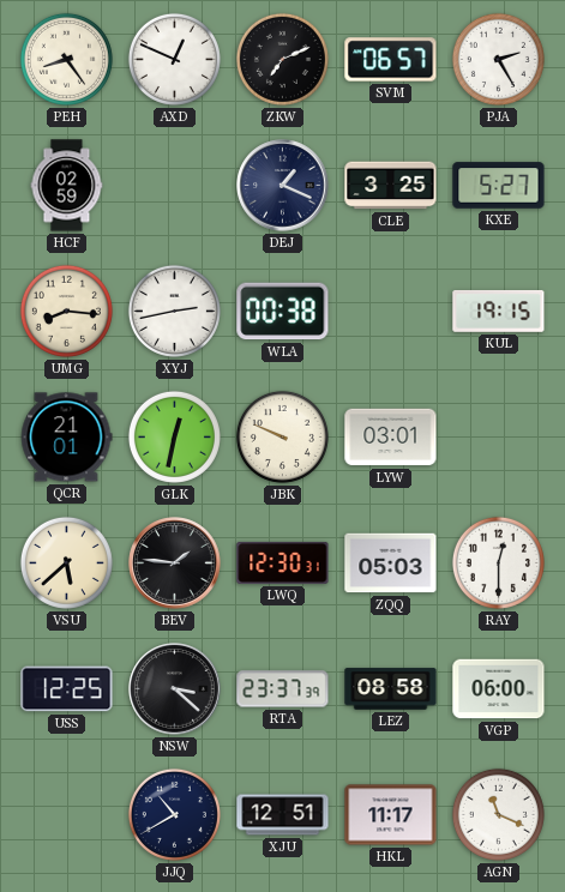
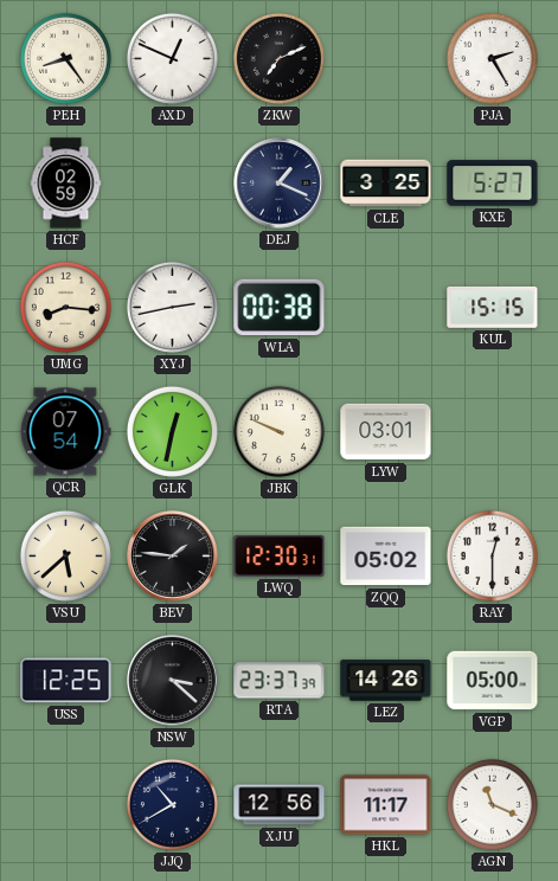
SVM: 06:57 -> none (391, 60)
KUL: 19:15 -> 15:15 (493, 307)
QCR: 21:01 -> 07:54 (65, 432)
ZQQ: 05:03 -> 05:02 (386, 557)
LEZ: 08:58 -> 14:26 (386, 681)
VGP: 06:00 -> 05:00 (493, 681)
XJU: 12:51 -> 12:56 (280, 805)
